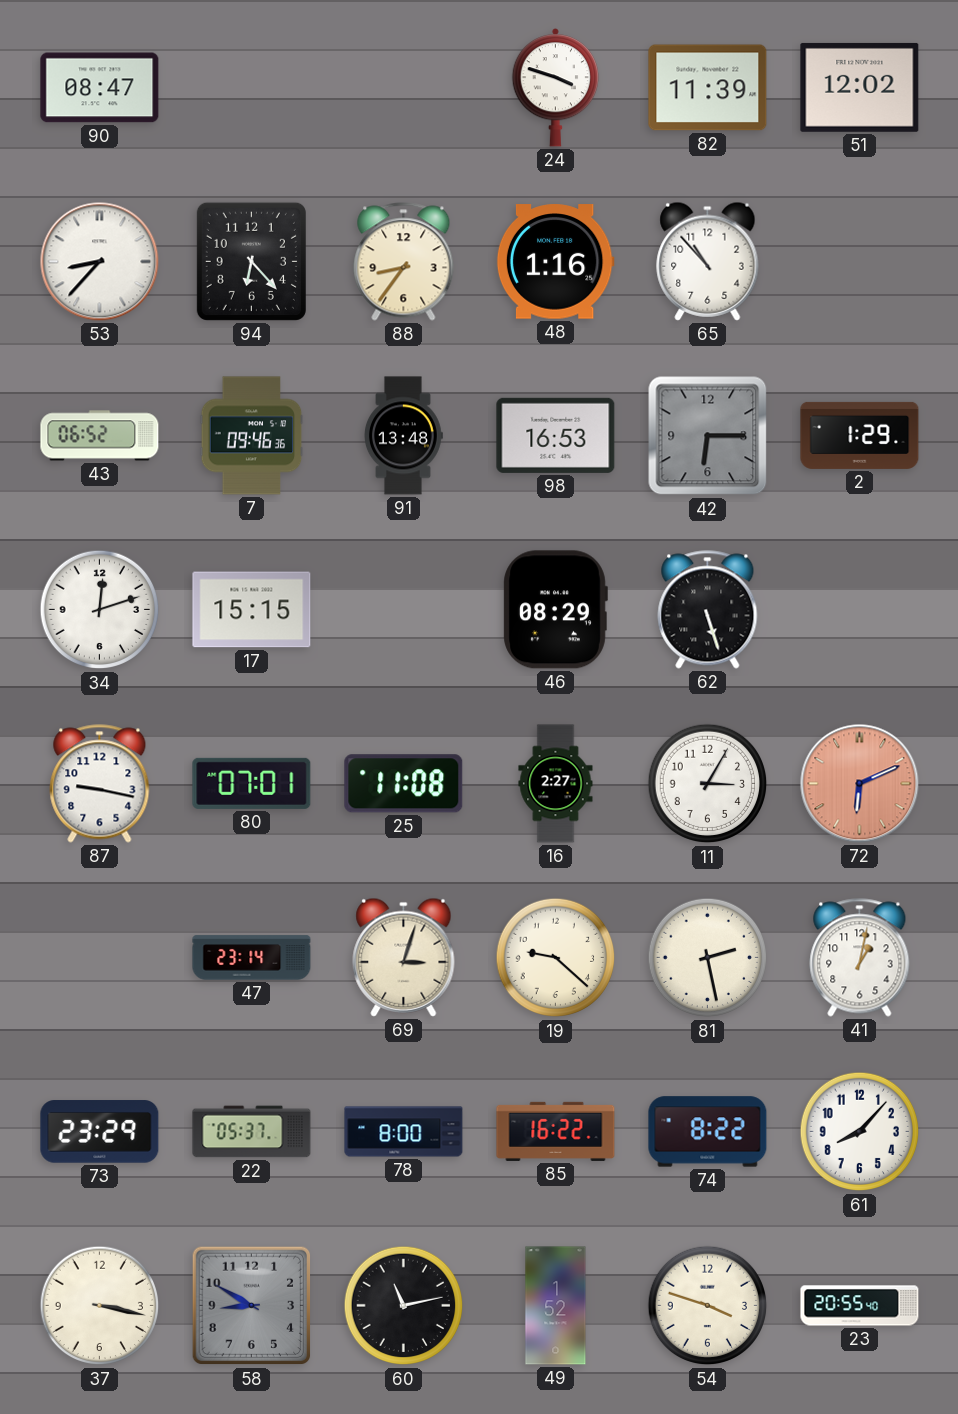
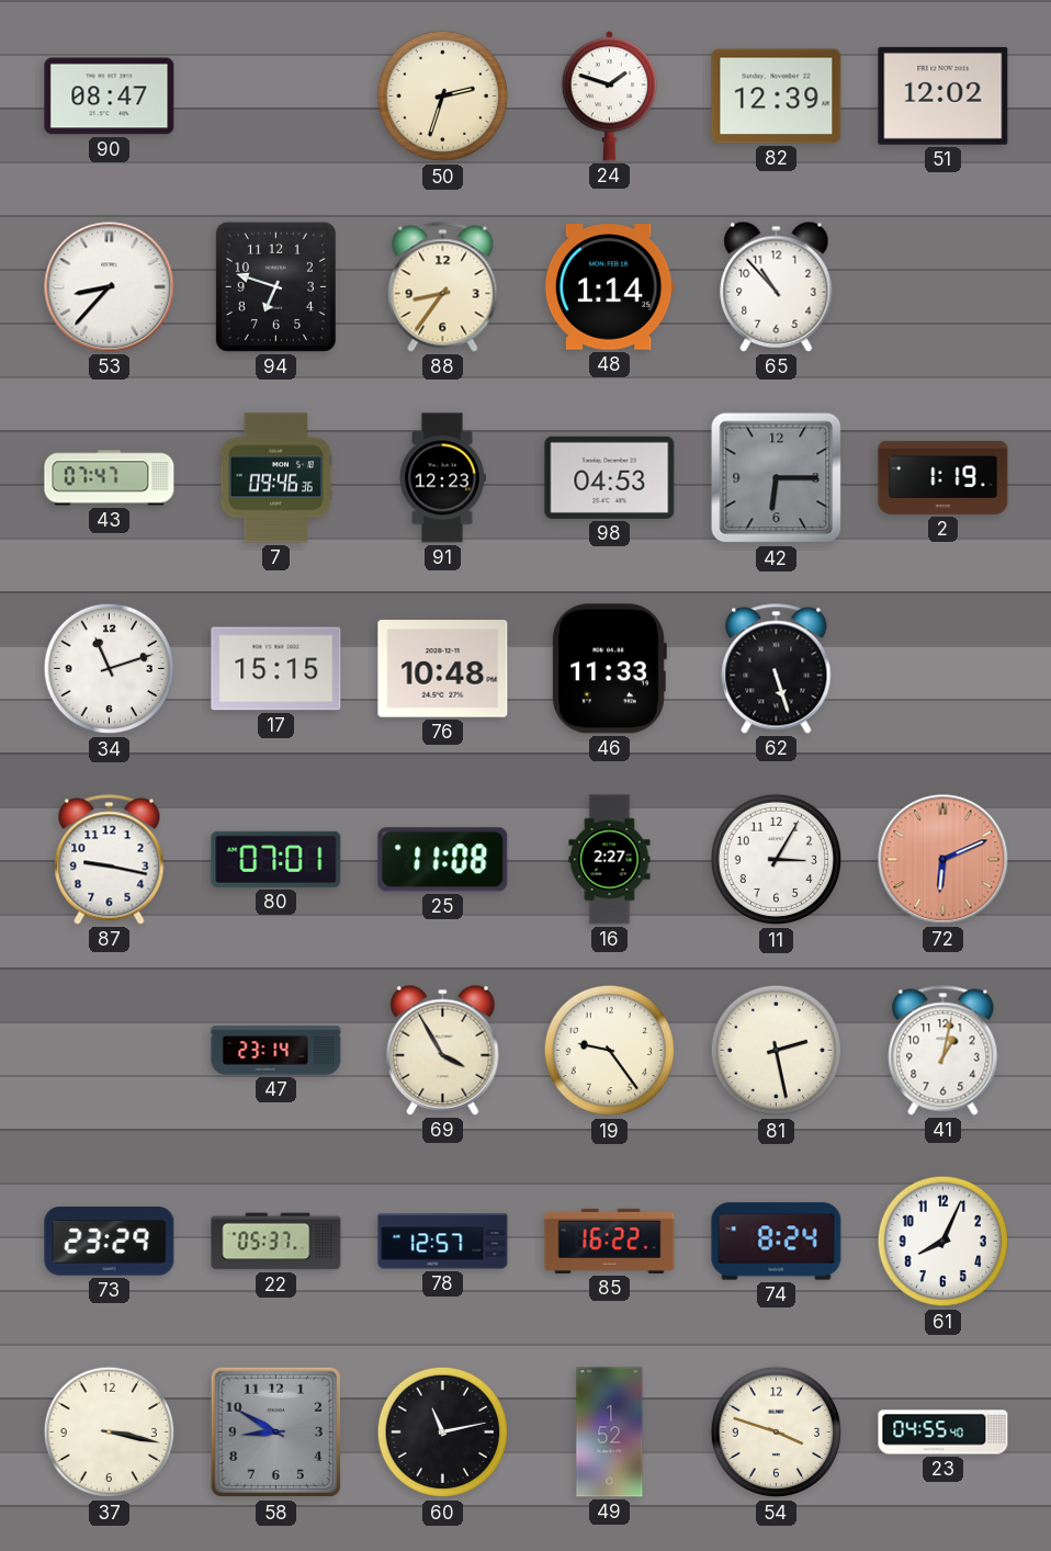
50: none -> 2:33 (443, 97)
24: 3:48 -> 1:48 (610, 97)
82: 11:39 -> 12:39 (777, 97)
94: 6:23 -> 6:48 (275, 286)
48: 1:16 -> 1:14 (609, 287)
43: 06:52 -> 07:47 (110, 478)
91: 13:48 -> 12:23 (443, 478)
98: 16:53 -> 04:53 (610, 477)
2: 1:29 -> 1:19 (943, 477)
34: 12:12 -> 11:12 (110, 669)
76: none -> 10:48 (443, 669)
46: 08:29 -> 11:33 (609, 669)
69: 3:03 -> 3:55 (443, 1050)
19: 9:22 -> 9:24 (610, 1051)
78: 8:00 -> 12:57 (443, 1242)
74: 8:22 -> 8:24 (777, 1242)
61: 8:07 -> 8:04 (943, 1242)
23: 20:55 -> 04:55 (943, 1433)
